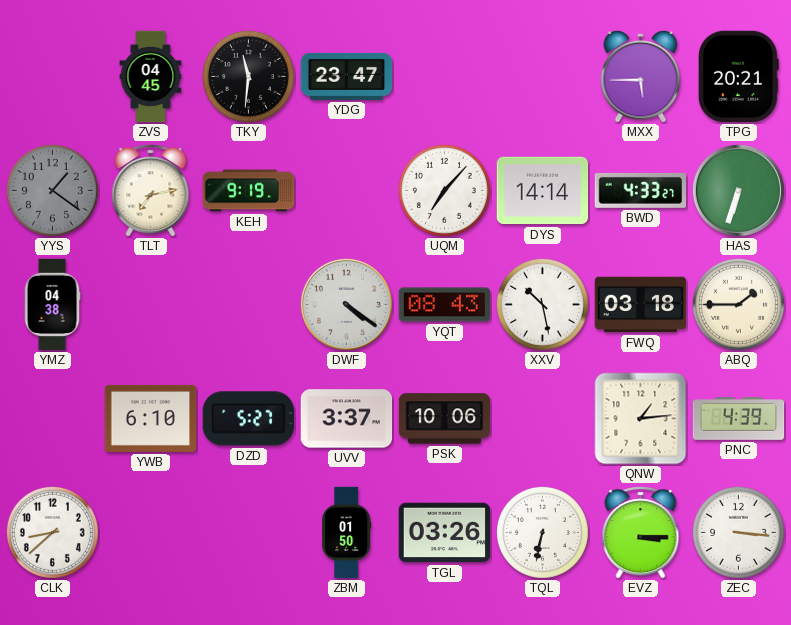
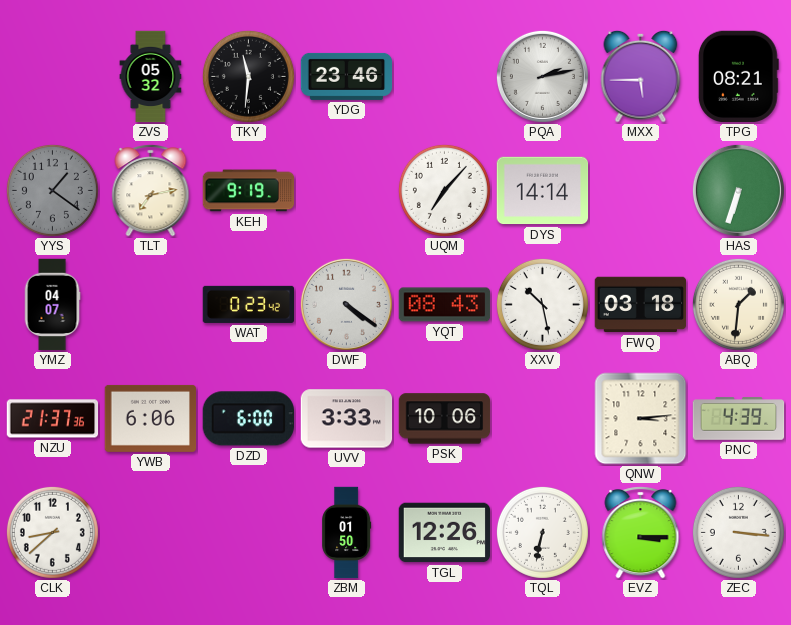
ZVS: 04:45 -> 05:32 (151, 77)
YDG: 23:47 -> 23:46 (347, 76)
PQA: none -> 2:13 (542, 76)
TPG: 20:21 -> 08:21 (739, 77)
BWD: 4:33 -> none (641, 190)
YMZ: 04:38 -> 04:07 (52, 305)
WAT: none -> 0:23 (249, 304)
ABQ: 1:45 -> 1:31 (738, 304)
NZU: none -> 21:37 (53, 419)
YWB: 6:10 -> 6:06 (151, 418)
DZD: 5:27 -> 6:00 (248, 419)
UVV: 3:37 -> 3:33 (347, 419)
QNW: 1:14 -> 3:14 (641, 419)
TGL: 03:26 -> 12:26 (445, 533)
